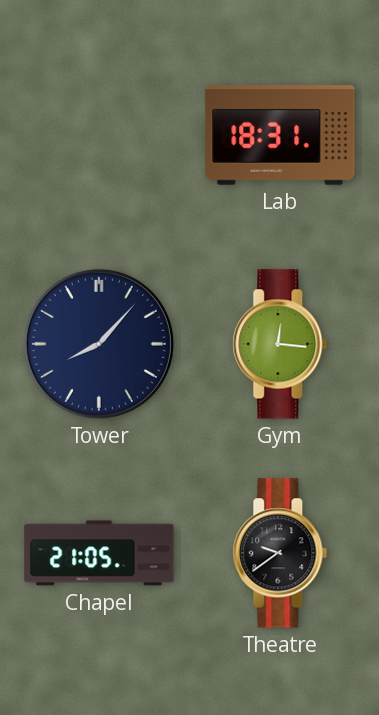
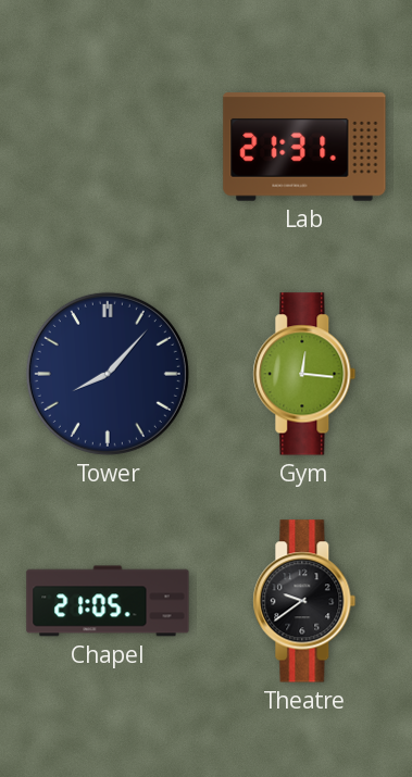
Lab: 18:31 -> 21:31 (304, 147)
